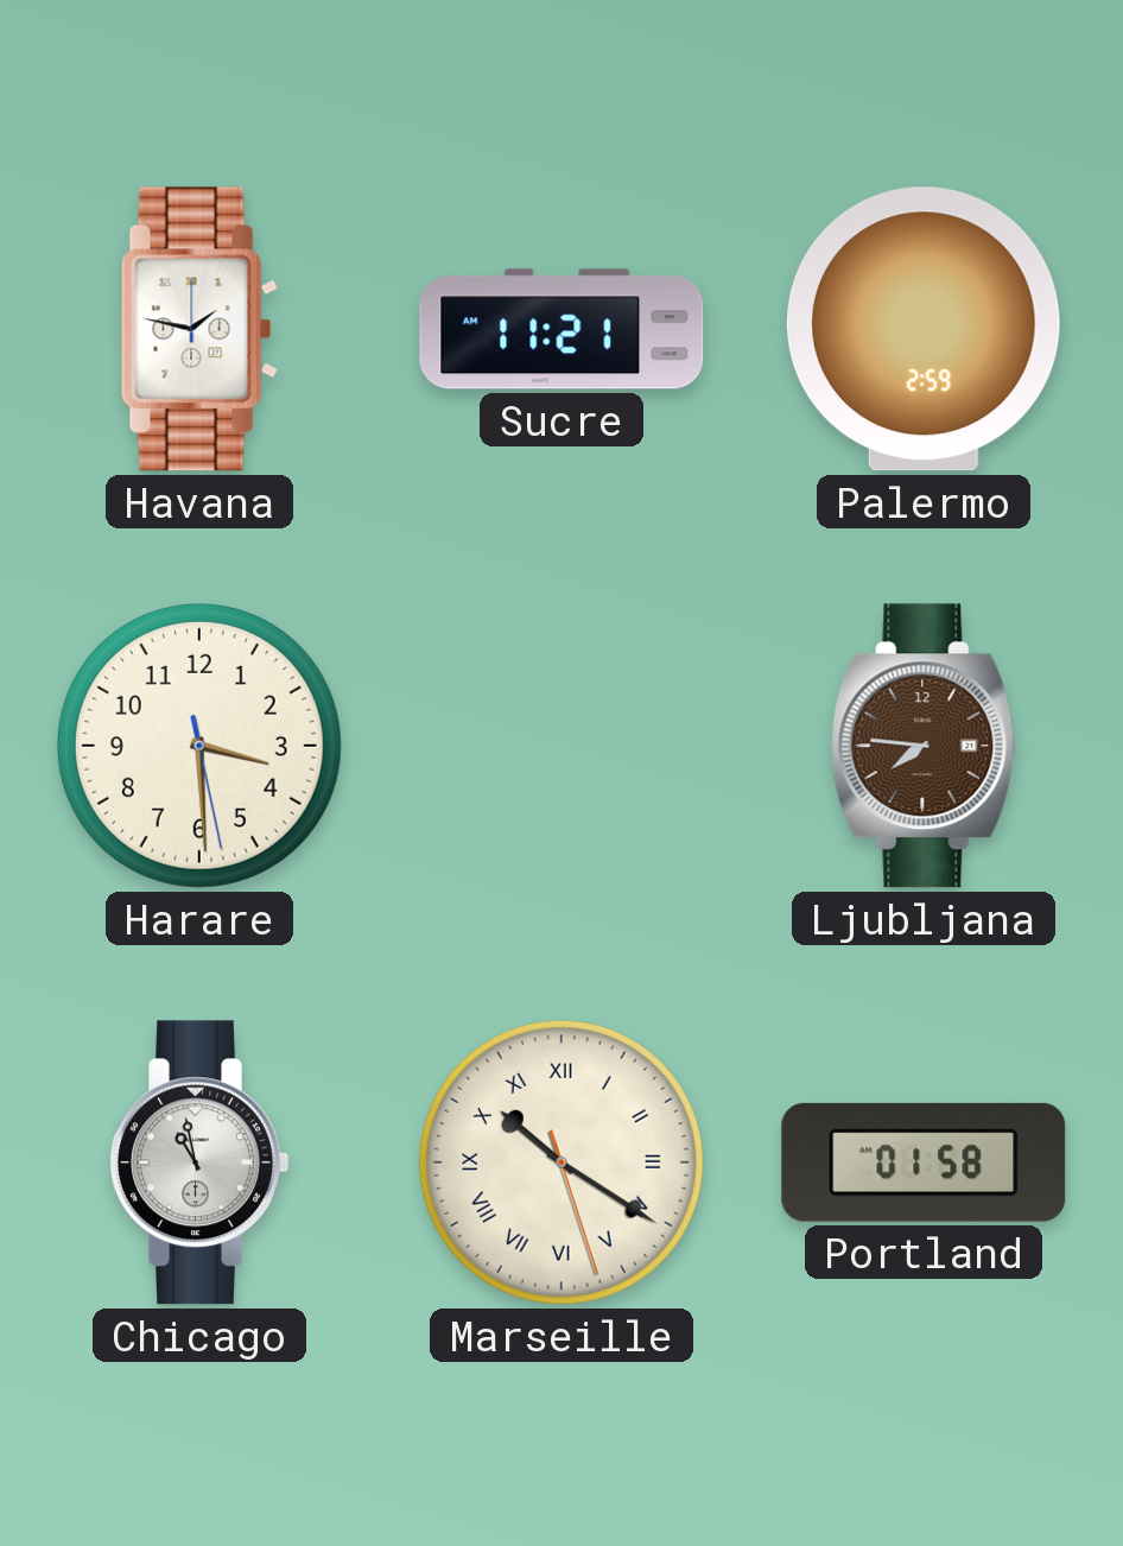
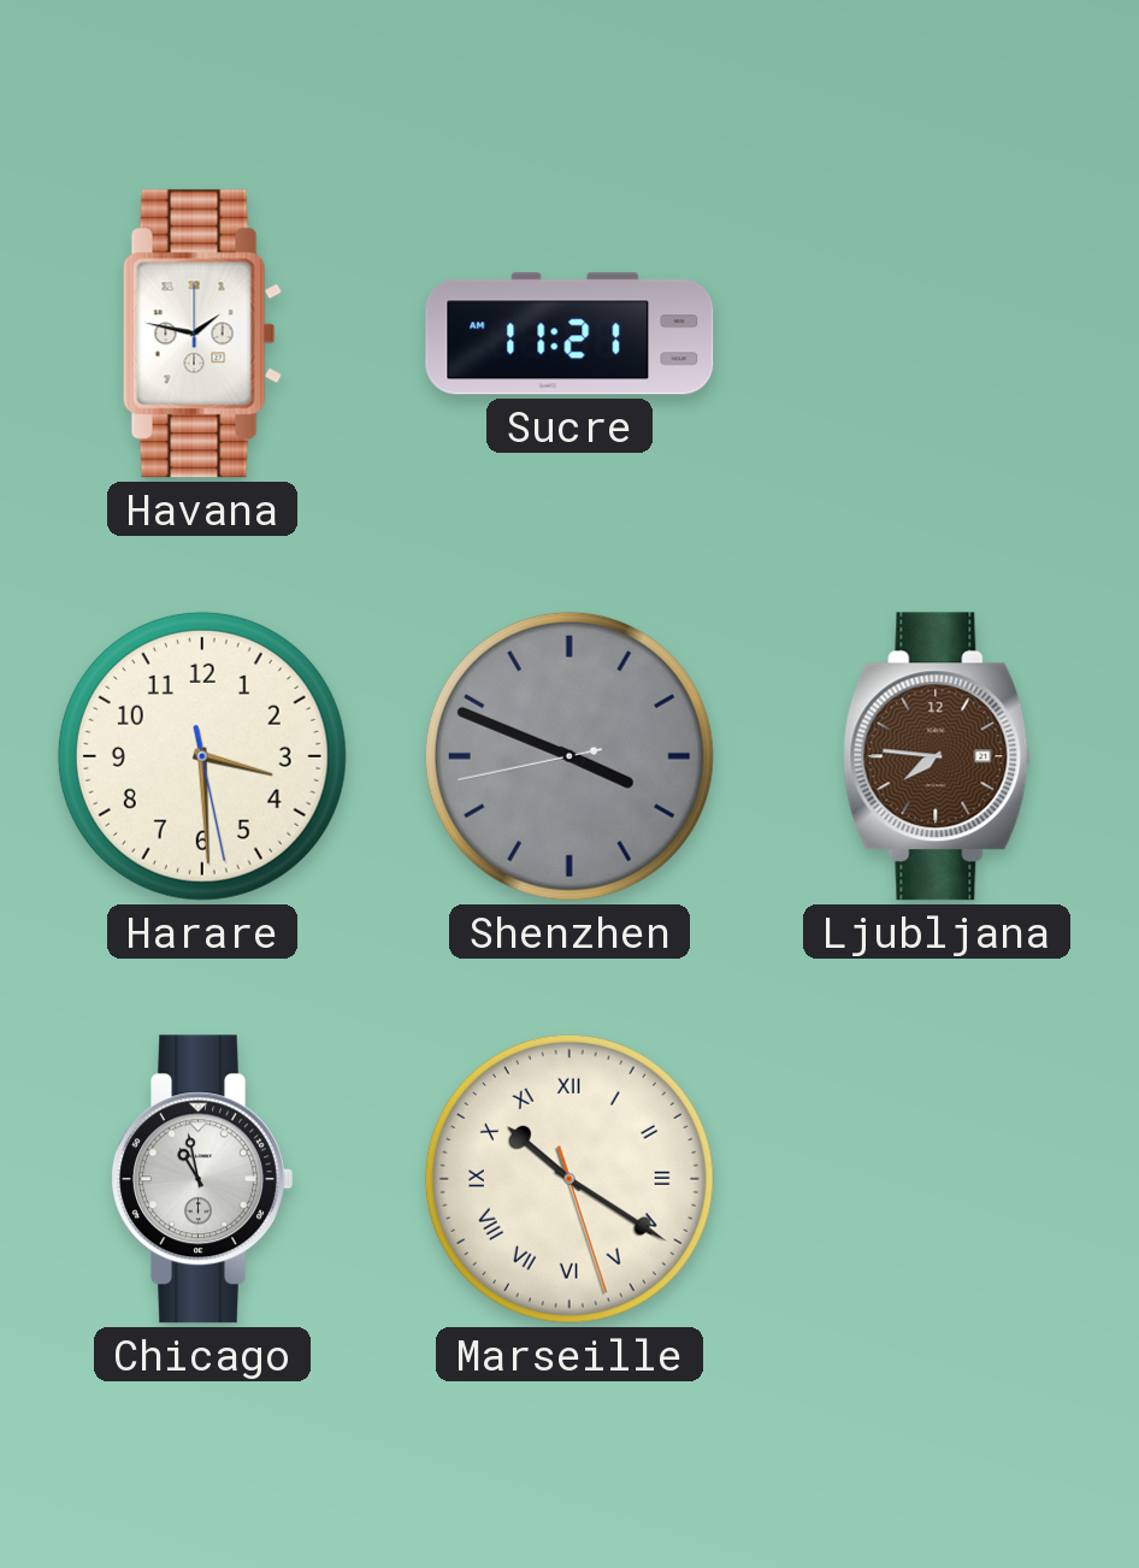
Palermo: 2:59 -> none (924, 329)
Shenzhen: none -> 3:48 (569, 756)
Portland: 01:58 -> none (924, 1162)
